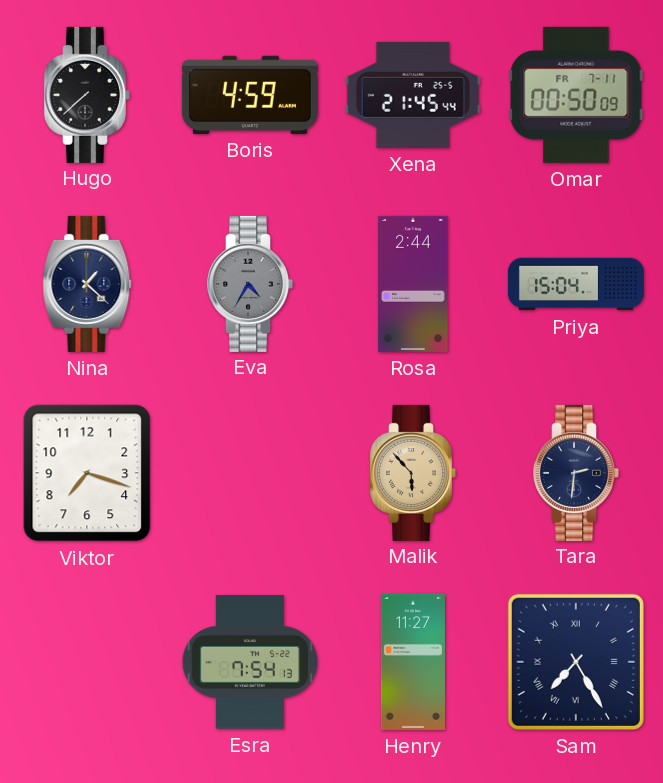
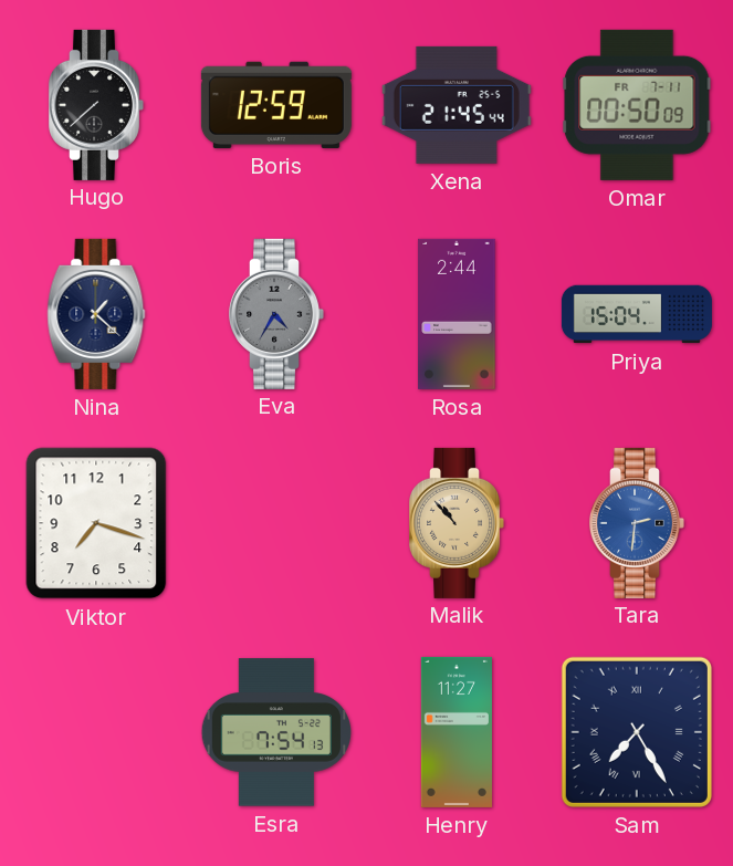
Boris: 4:59 -> 12:59 (276, 105)
Malik: 5:53 -> 10:53 (457, 523)
Tara dial: navy -> blue (637, 523)
